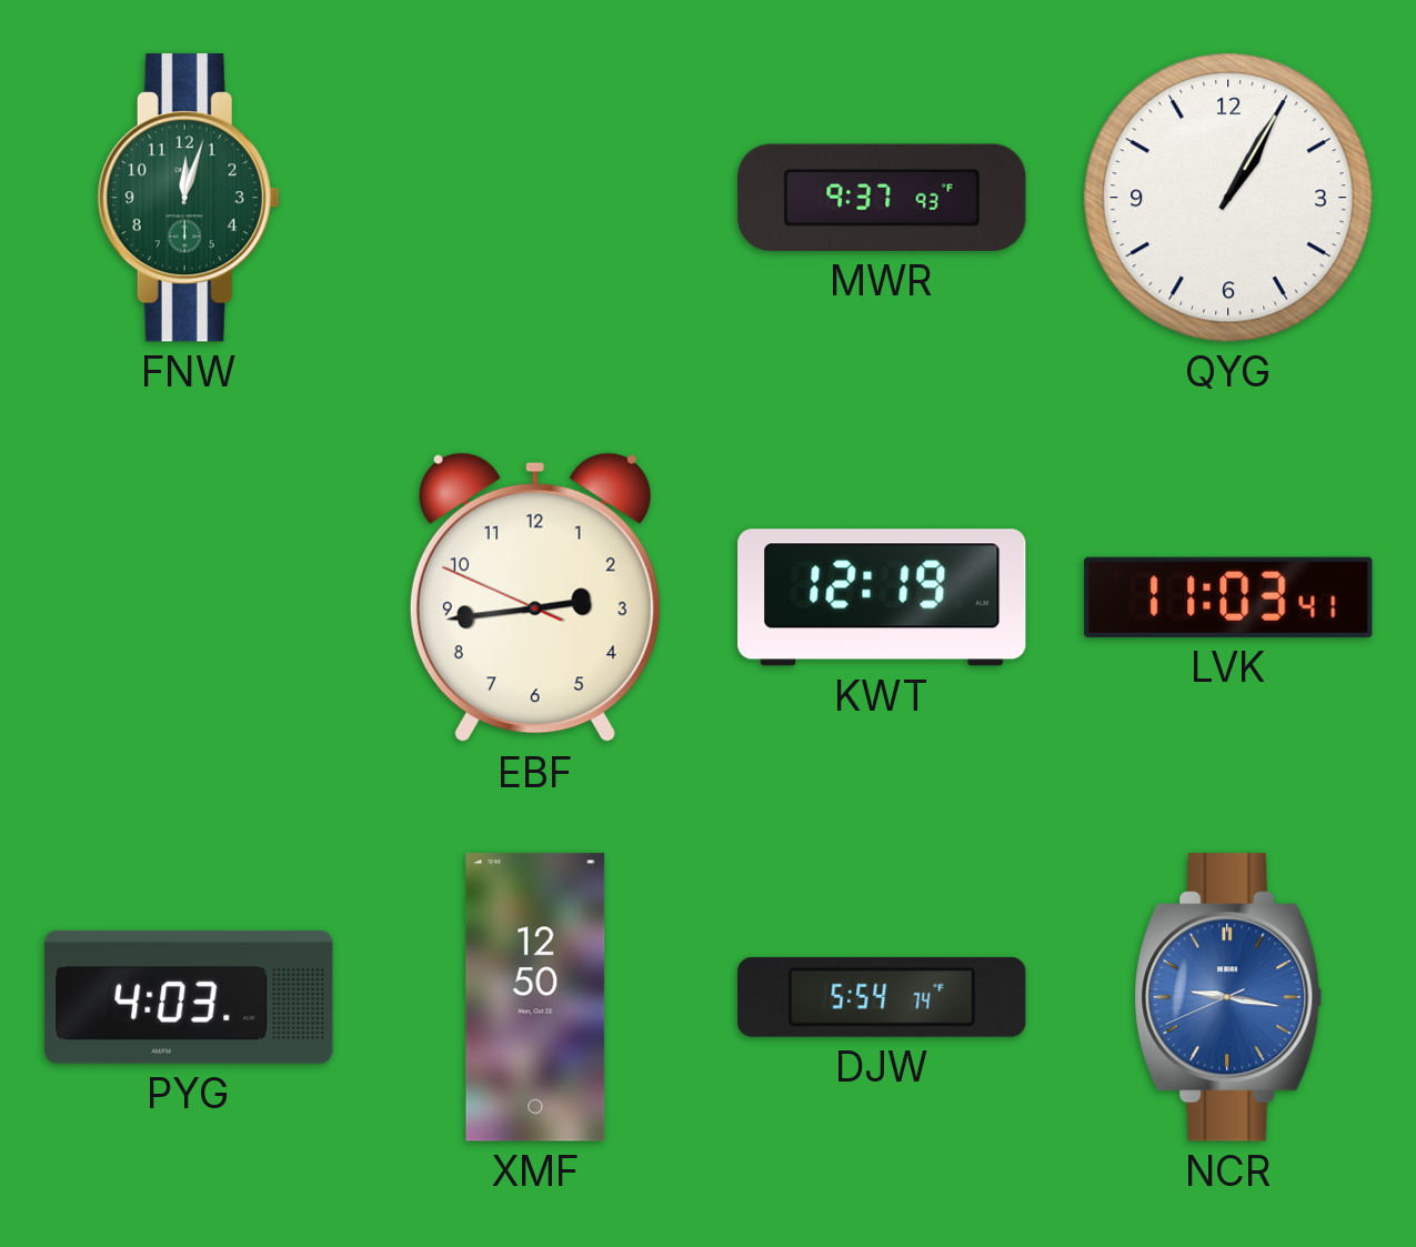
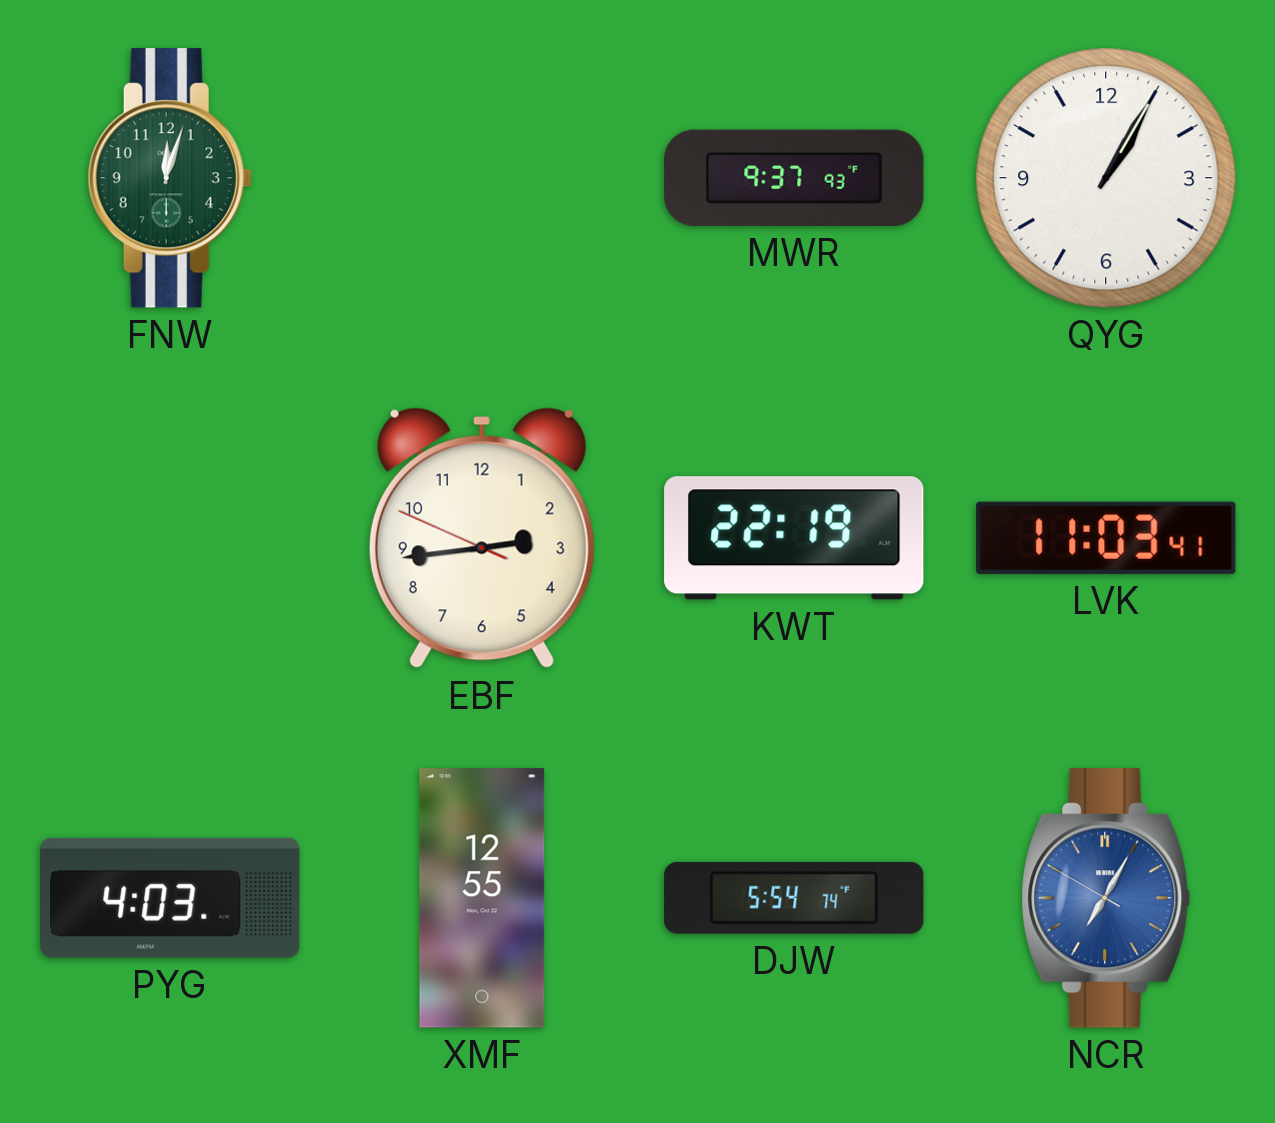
KWT: 12:19 -> 22:19 (794, 538)
XMF: 12:50 -> 12:55 (482, 898)
NCR: 9:16 -> 7:04 (1106, 898)
